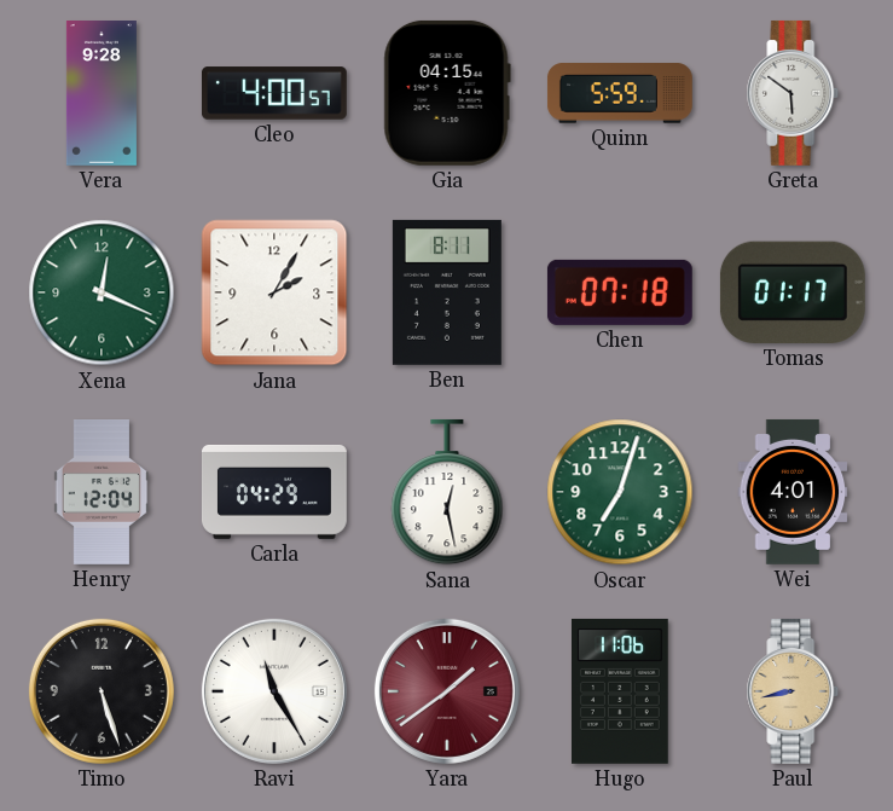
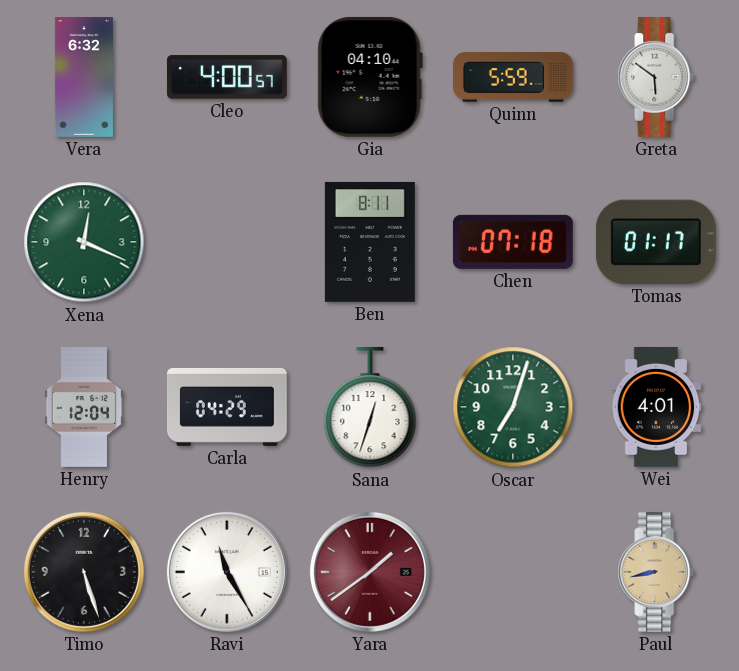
Vera: 9:28 -> 6:32 (84, 78)
Gia: 04:15 -> 04:10 (370, 77)
Jana: 2:05 -> none (274, 292)
Sana: 12:28 -> 12:33 (370, 407)
Hugo: 11:06 -> none (620, 691)
